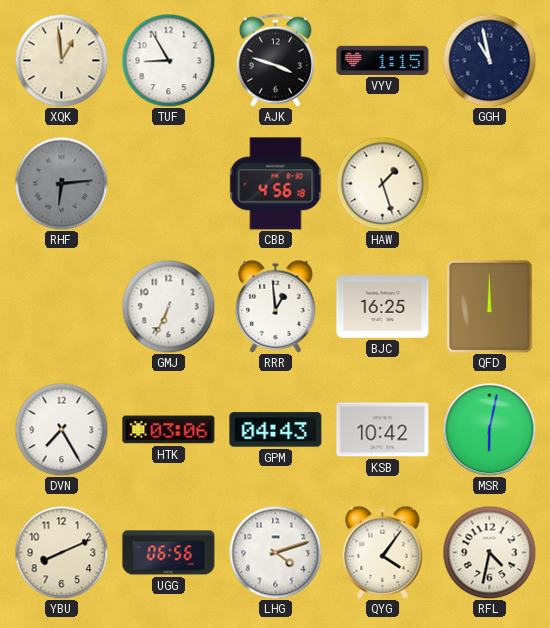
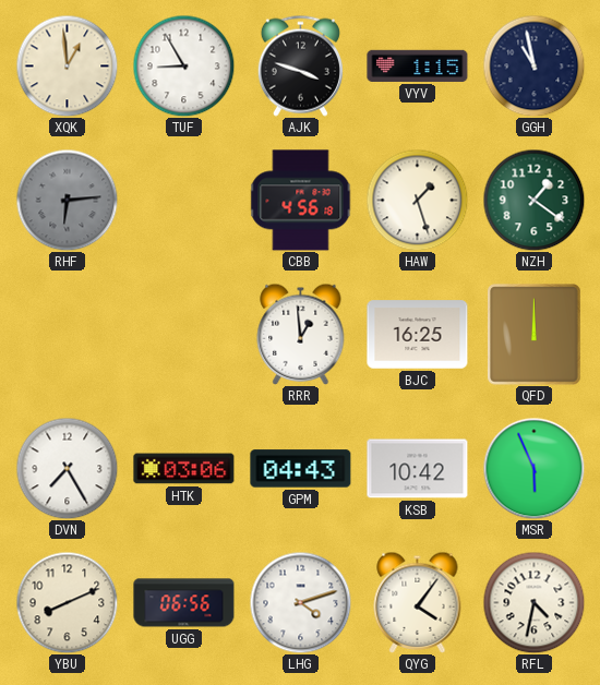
NZH: none -> 1:21 (533, 200)
GMJ: 6:34 -> none (168, 306)
MSR: 6:02 -> 5:56 (533, 468)
